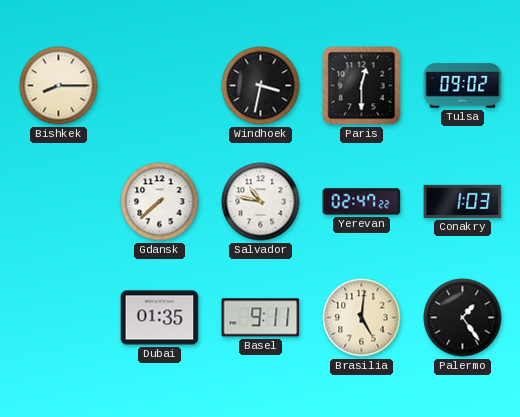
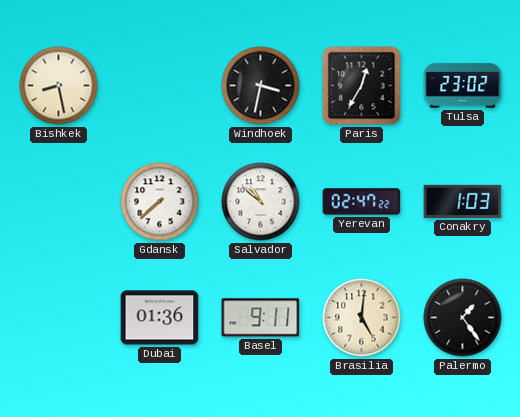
Bishkek: 8:15 -> 8:28 (59, 86)
Paris: 12:30 -> 12:35 (362, 86)
Tulsa: 09:02 -> 23:02 (463, 86)
Salvador: 10:47 -> 10:52 (261, 202)
Dubai: 01:35 -> 01:36 (160, 318)
